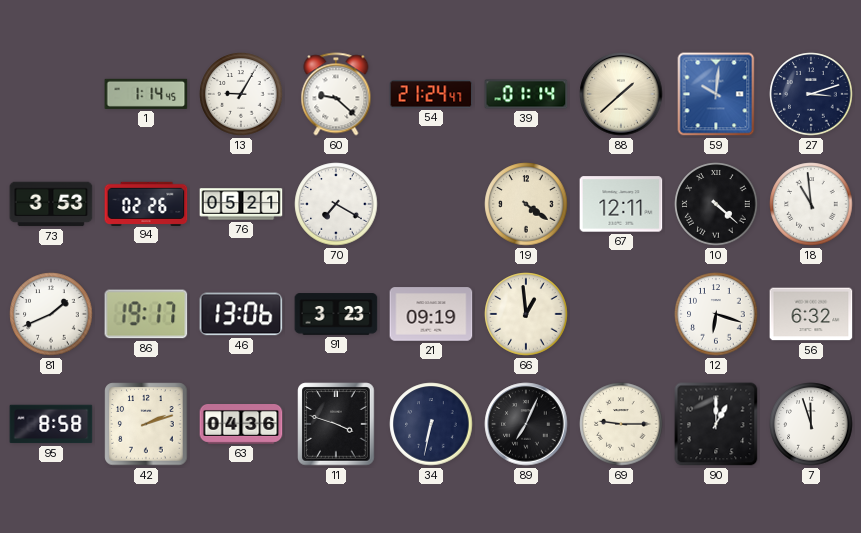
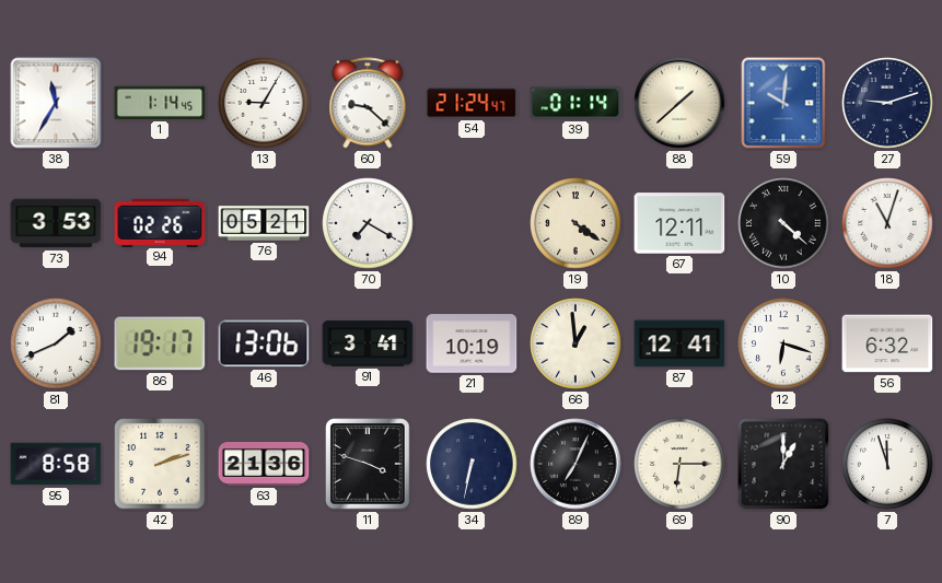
38: none -> 11:35 (56, 103)
27: 3:12 -> 9:12 (887, 103)
18: 10:59 -> 11:03 (887, 223)
91: 3:23 -> 3:41 (368, 343)
21: 09:19 -> 10:19 (472, 343)
87: none -> 12:41 (679, 343)
63: 04:36 -> 21:36 (264, 465)
69: 9:15 -> 6:15 (679, 464)
